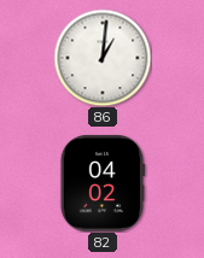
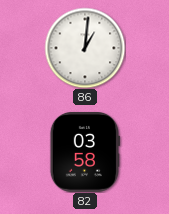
82: 04:02 -> 03:58 (84, 152)
